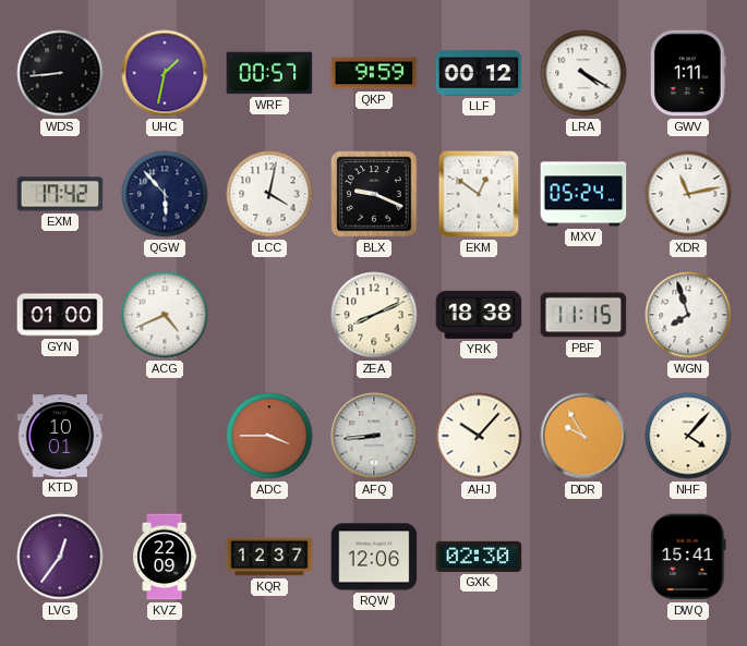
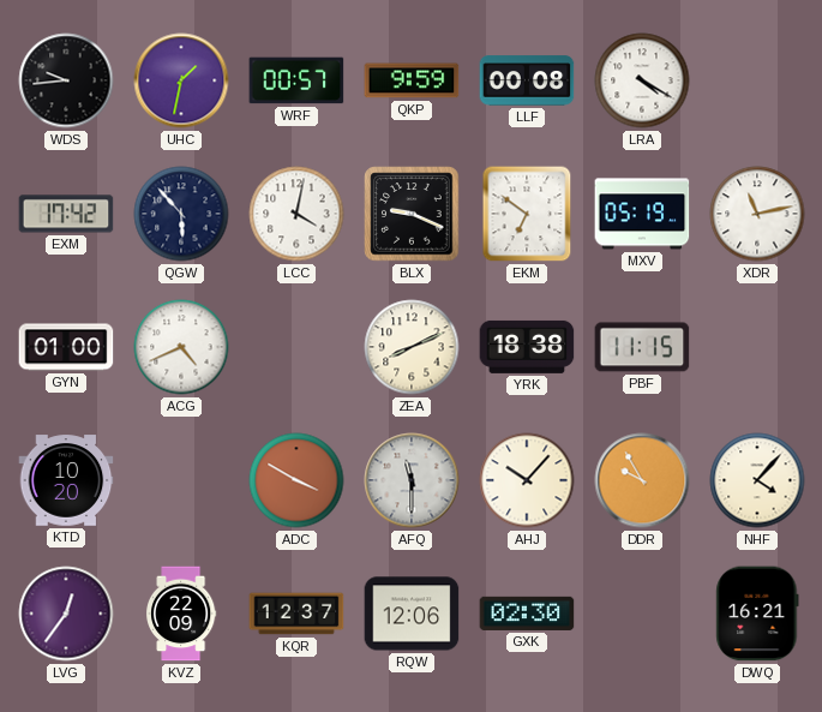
WDS: 8:44 -> 9:44 (66, 80)
LLF: 00:12 -> 00:08 (527, 80)
GWV: 1:11 -> none (688, 73)
EKM: 12:51 -> 6:51 (527, 214)
MXV: 05:24 -> 05:19 (642, 214)
WGN: 7:57 -> none (688, 315)
KTD: 10:01 -> 10:20 (66, 480)
ADC: 3:45 -> 3:50 (296, 480)
AFQ: 8:44 -> 11:30 (412, 480)
DWQ: 15:41 -> 16:21 (757, 614)
